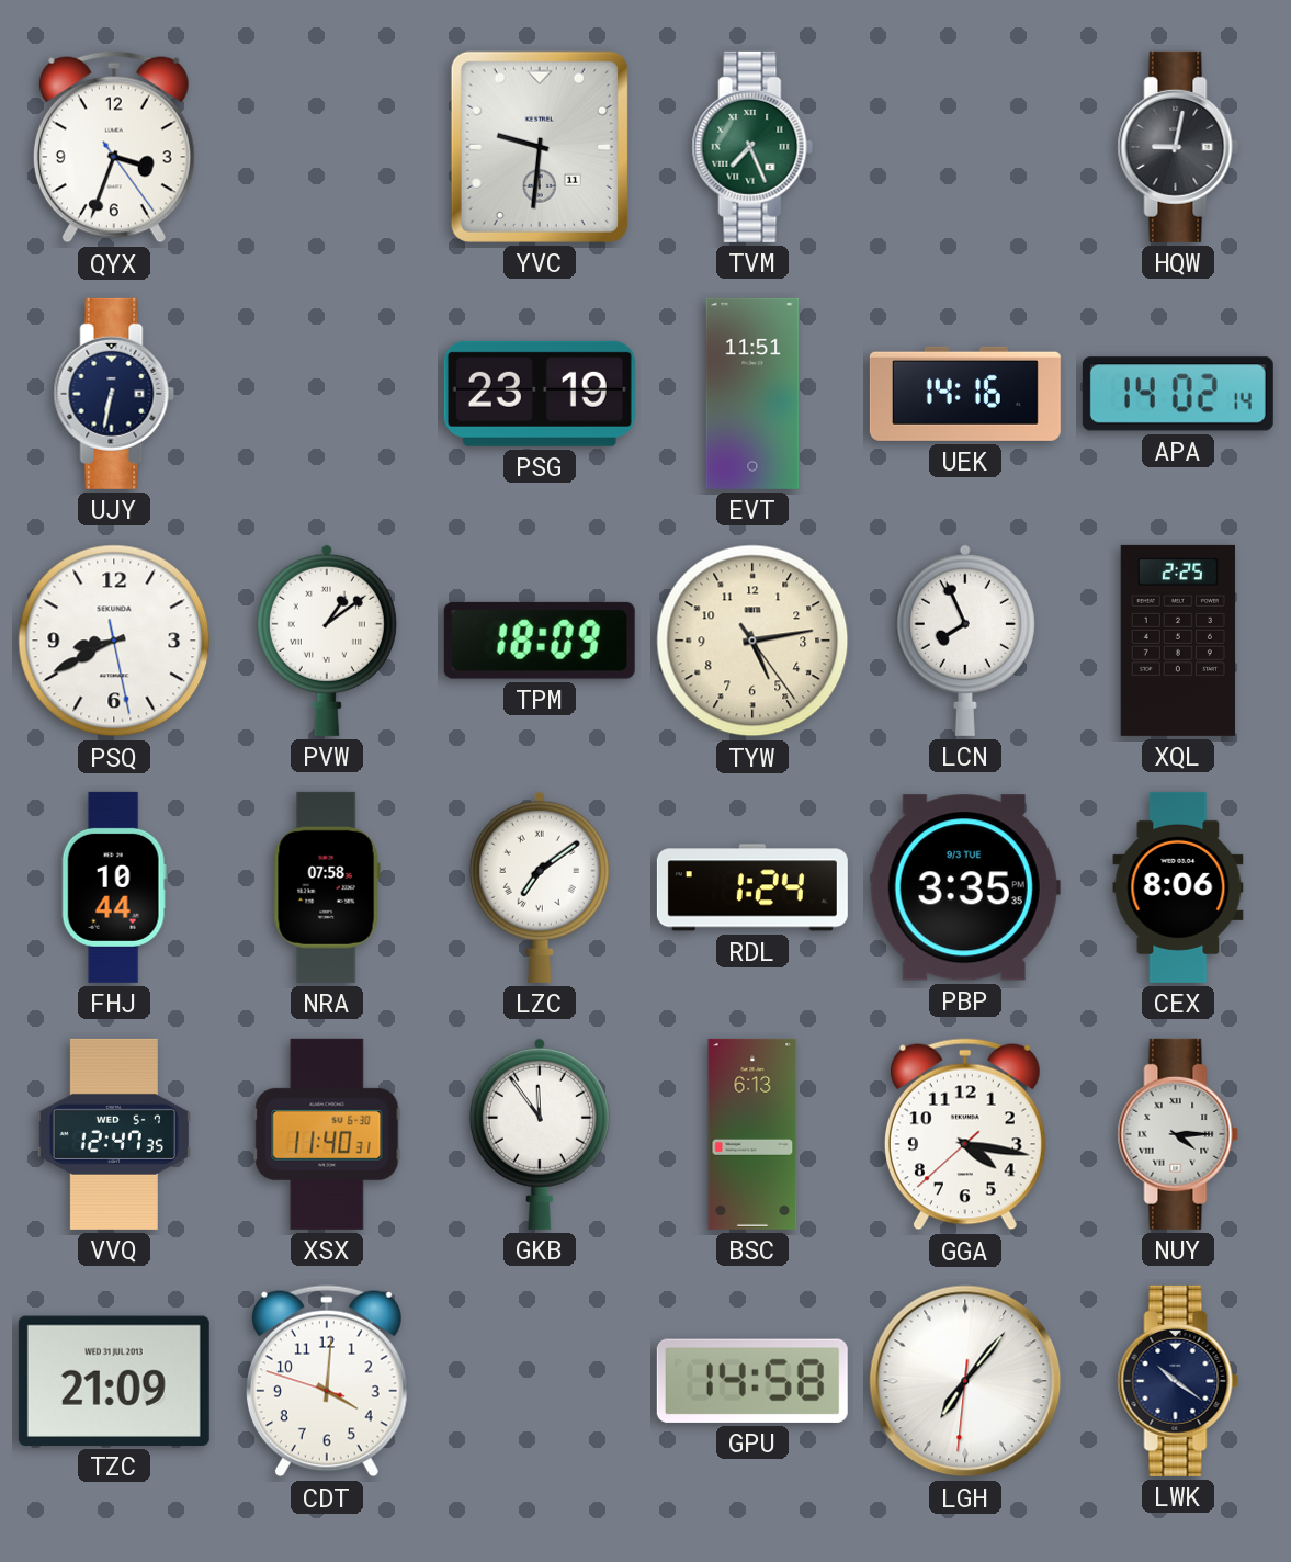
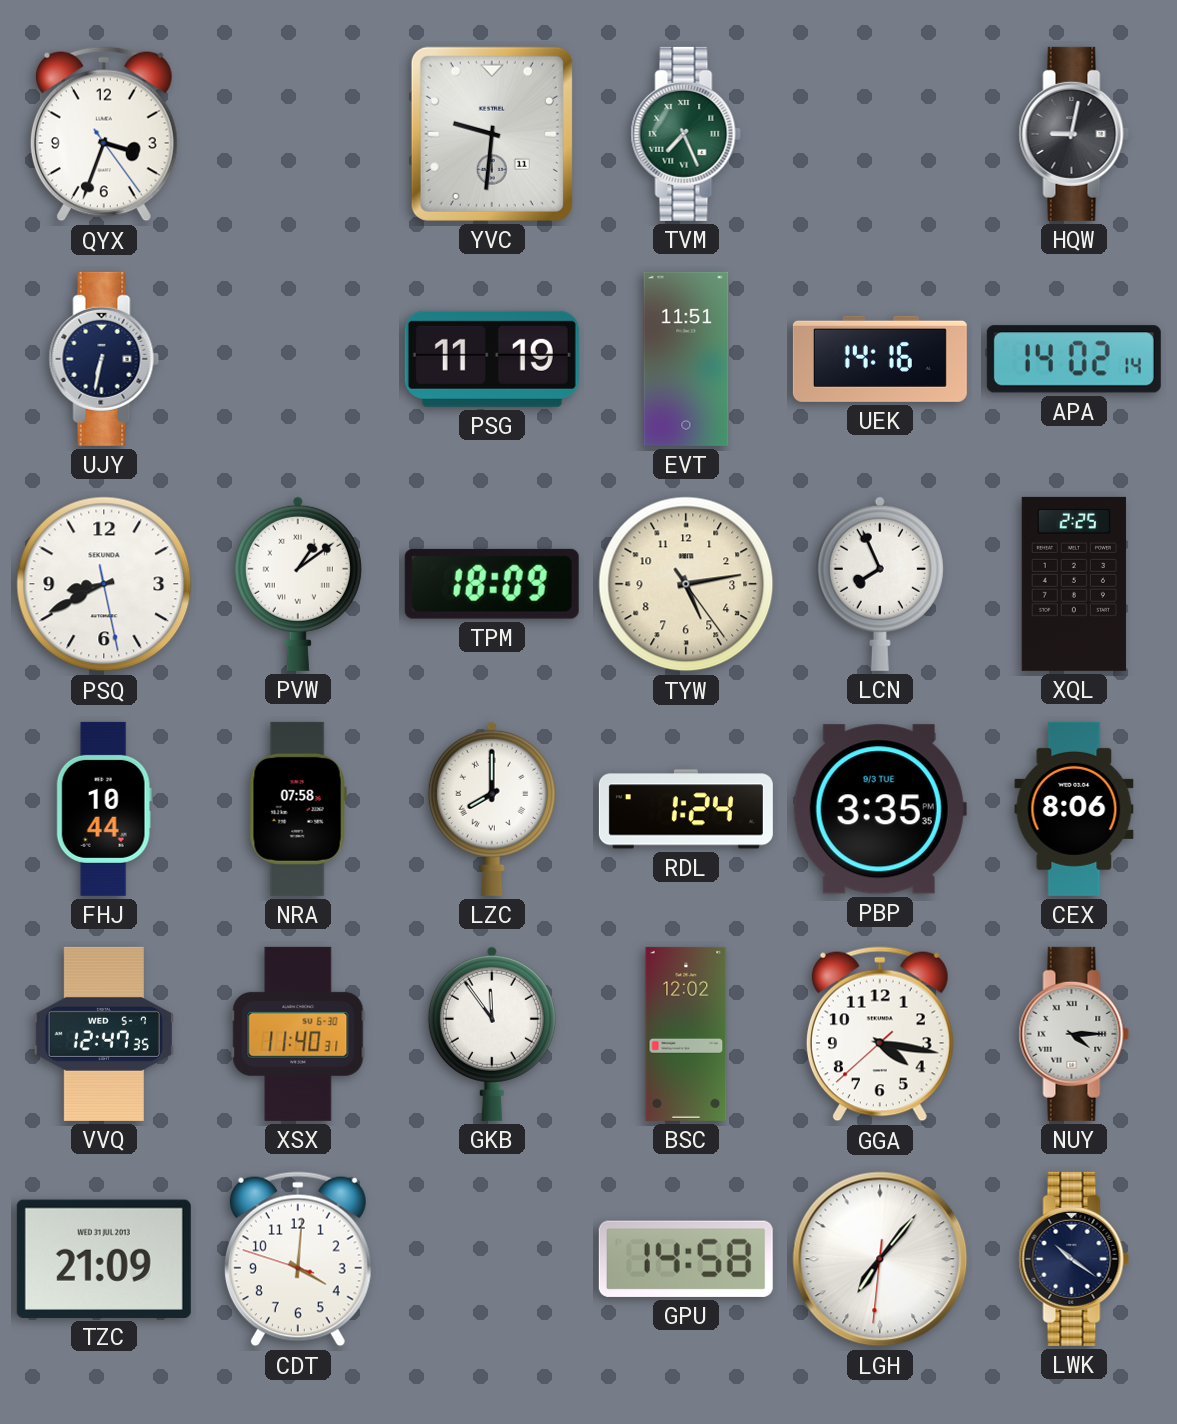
PSG: 23:19 -> 11:19 (492, 359)
LZC: 7:09 -> 8:00 (492, 809)
BSC: 6:13 -> 12:02 (686, 1034)
